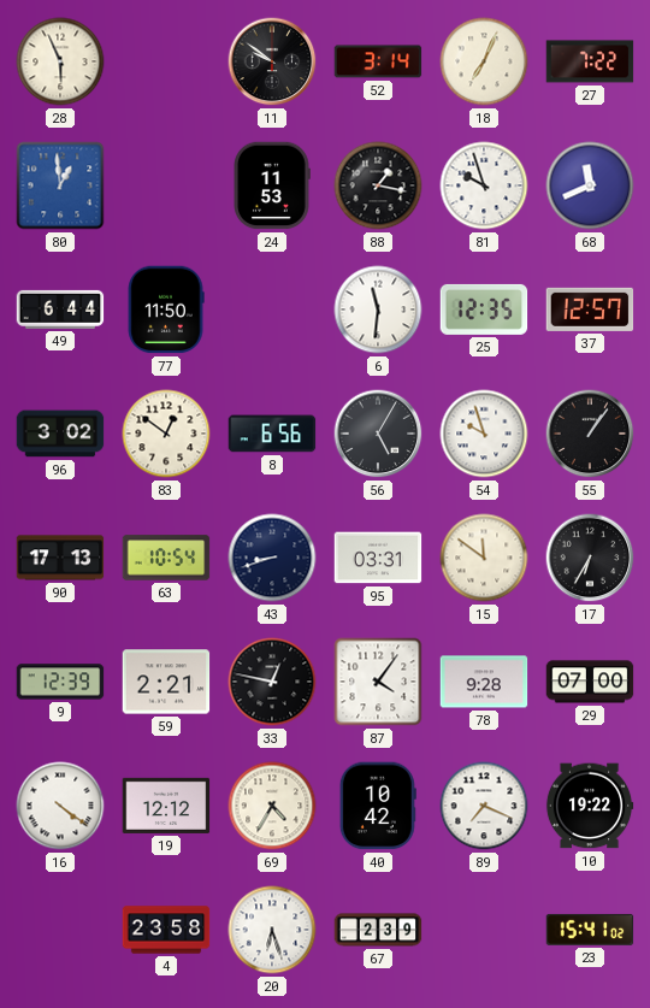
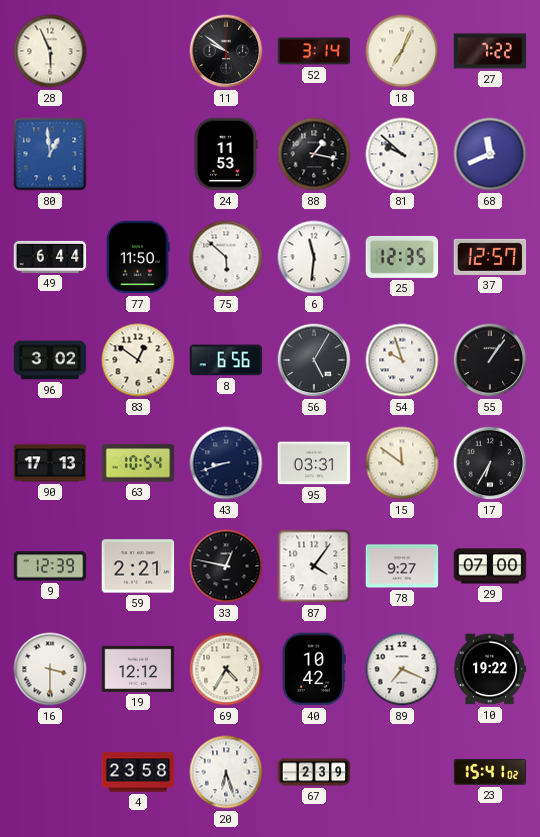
81: 9:57 -> 9:52 (402, 154)
75: none -> 5:52 (226, 257)
78: 9:28 -> 9:27 (402, 566)
16: 4:21 -> 3:30 (50, 669)
